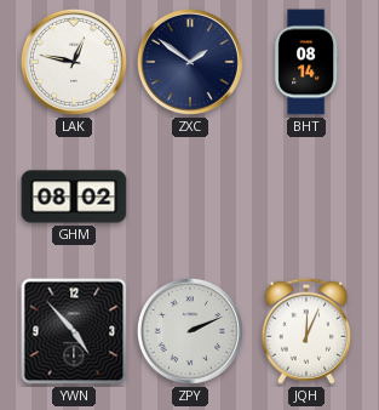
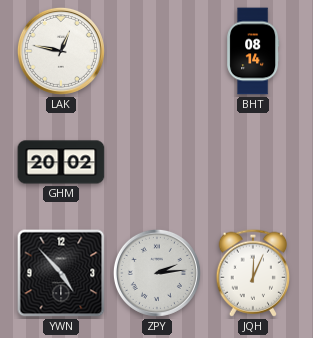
ZXC: 1:51 -> none (190, 62)
GHM: 08:02 -> 20:02 (61, 162)
ZPY: 2:11 -> 2:14 (157, 273)
